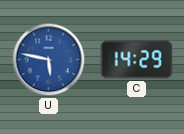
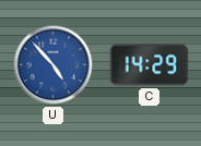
U: 5:47 -> 4:53 (54, 65)
